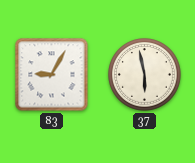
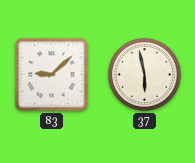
83: 9:05 -> 9:08 (52, 75)
